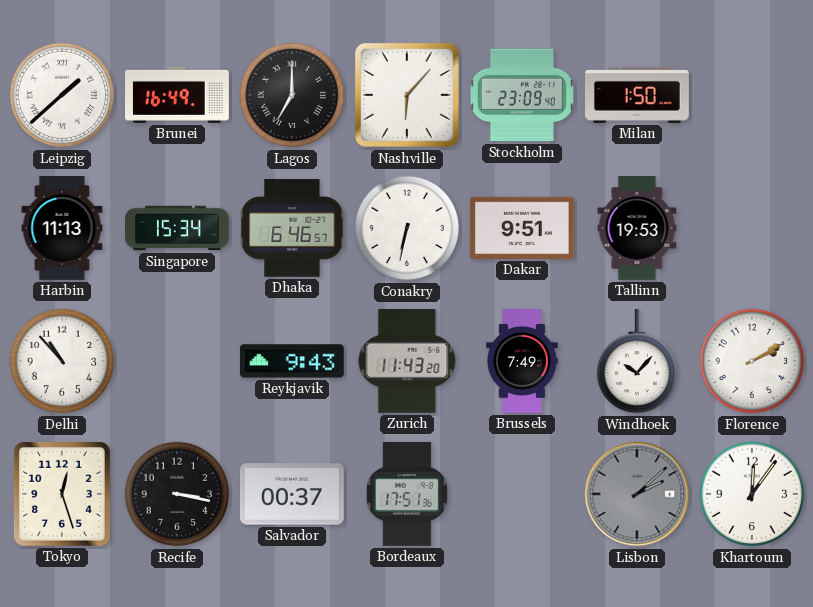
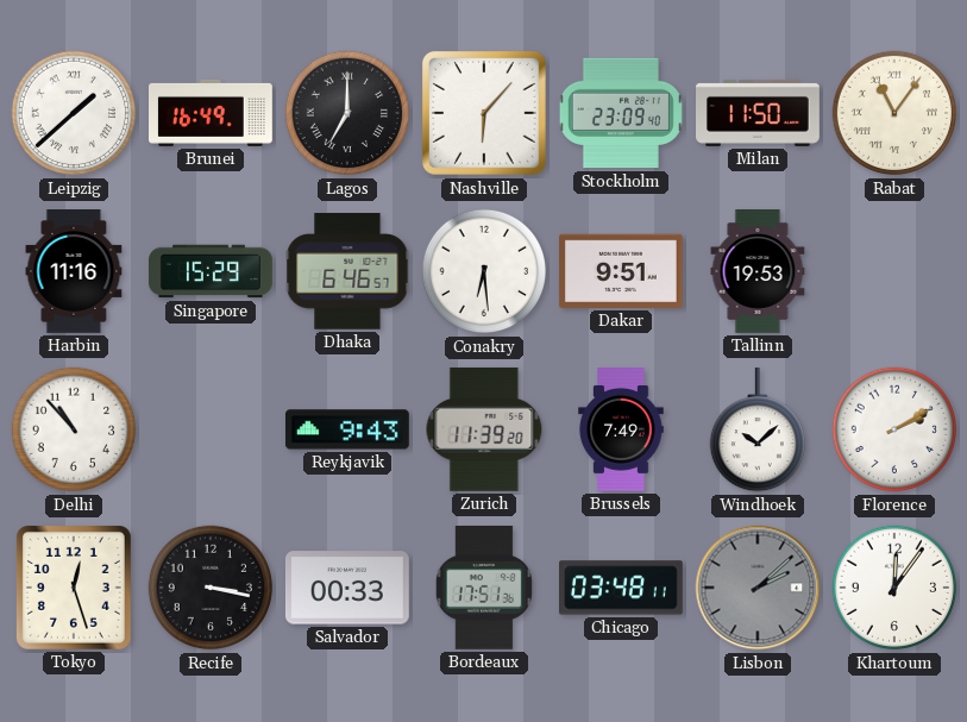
Milan: 1:50 -> 11:50 (759, 113)
Rabat: none -> 11:06 (894, 113)
Harbin: 11:13 -> 11:16 (74, 272)
Singapore: 15:34 -> 15:29 (212, 271)
Conakry: 6:32 -> 6:29 (484, 271)
Zurich: 11:43 -> 11:39 (484, 429)
Windhoek: 10:07 -> 10:08 (756, 431)
Salvador: 00:37 -> 00:33 (347, 588)
Chicago: none -> 03:48 (622, 588)
